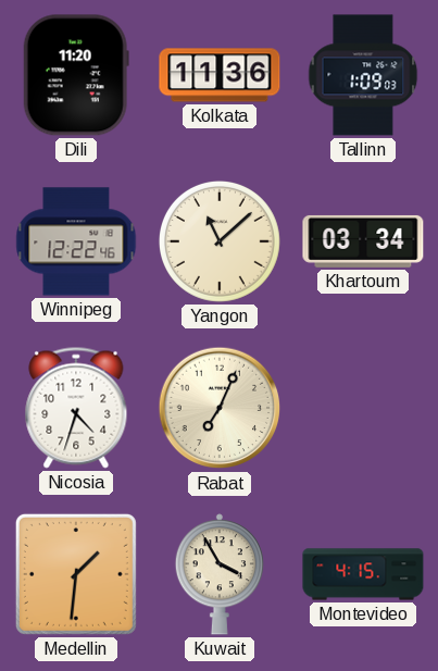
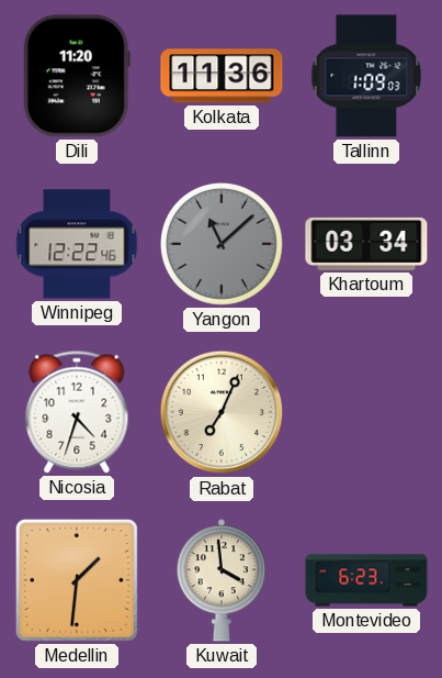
Yangon dial: cream -> grey (222, 244)
Kuwait: 3:55 -> 3:59 (222, 580)
Montevideo: 4:15 -> 6:23 (366, 580)
